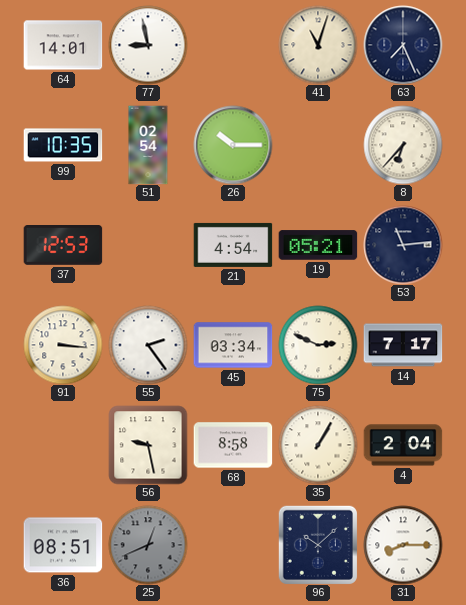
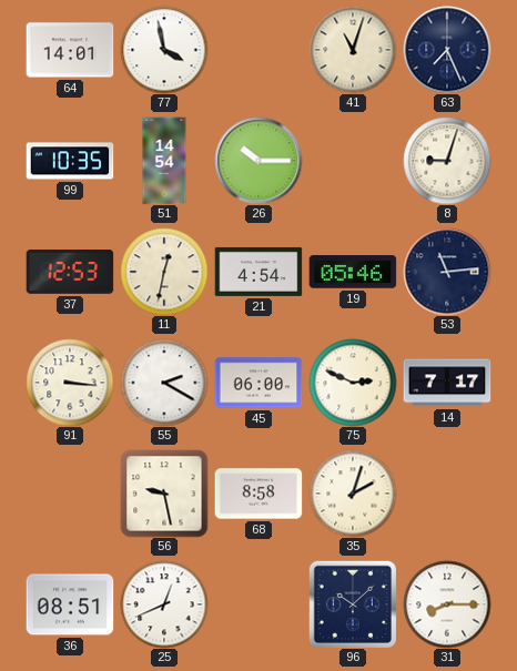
77: 8:58 -> 3:58 (164, 50)
51: 02:54 -> 14:54 (164, 161)
8: 6:37 -> 9:03 (447, 161)
11: none -> 12:32 (164, 272)
19: 05:21 -> 05:46 (353, 272)
55: 2:24 -> 2:20 (164, 383)
45: 03:34 -> 06:00 (258, 383)
35: 1:05 -> 2:03 (353, 494)
4: 2:04 -> none (403, 445)
25 dial: grey -> white (164, 604)
